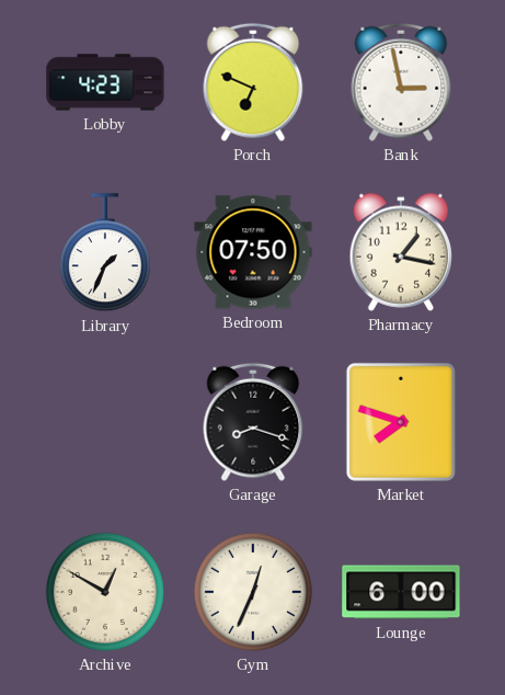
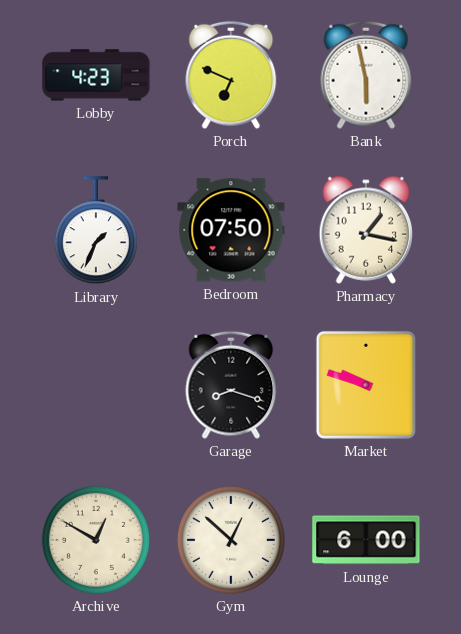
Bank: 2:58 -> 5:58 (366, 75)
Market: 7:48 -> 9:48 (366, 385)
Gym: 12:34 -> 12:52 (231, 540)
